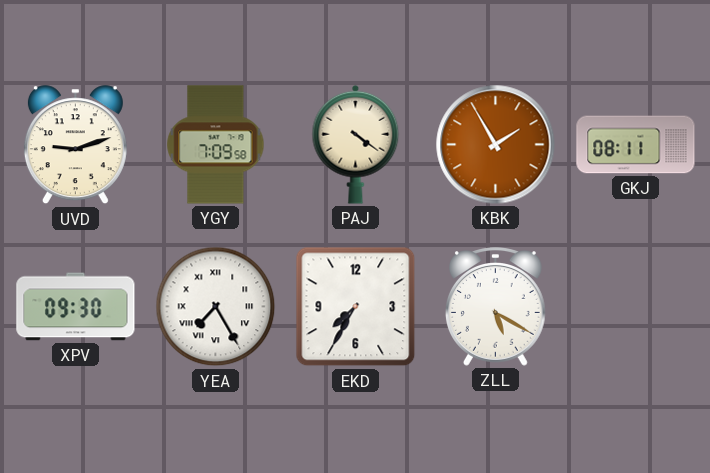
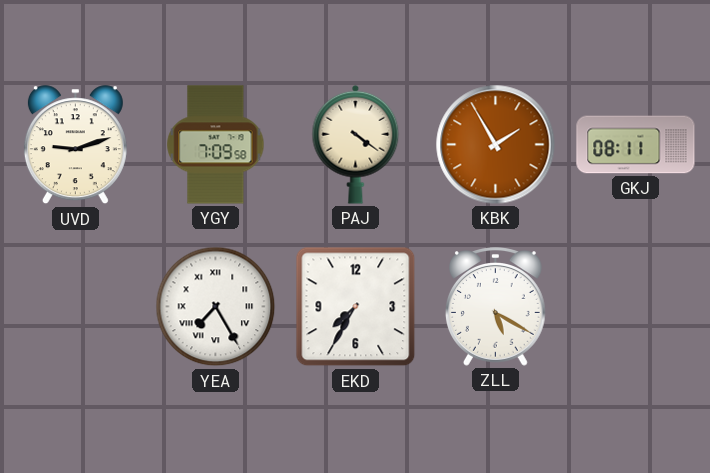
XPV: 09:30 -> none (76, 307)
